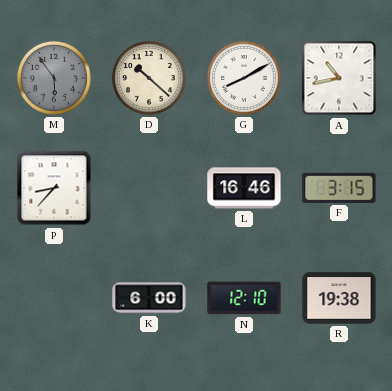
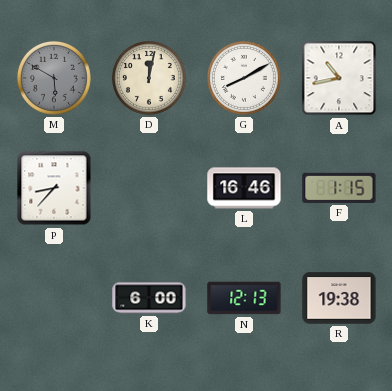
M: 5:54 -> 5:50 (54, 78)
D: 10:22 -> 12:02 (149, 78)
F: 3:15 -> 1:15 (339, 188)
N: 12:10 -> 12:13 (244, 298)
